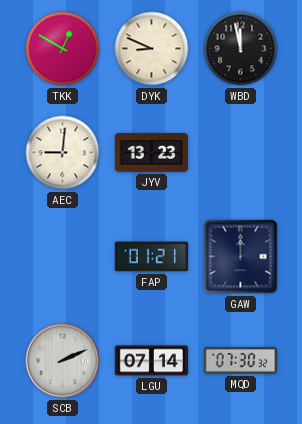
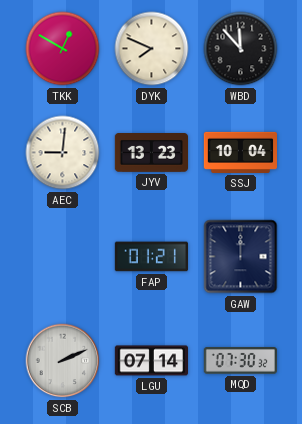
DYK: 8:49 -> 7:49 (152, 49)
WBD: 11:58 -> 11:53 (241, 49)
SSJ: none -> 10:04 (240, 152)
